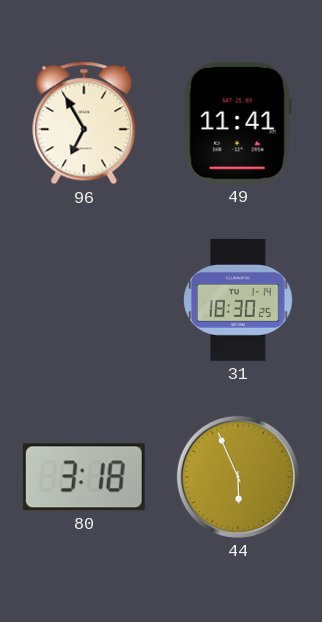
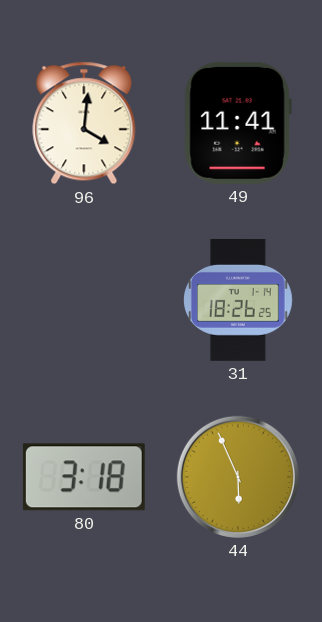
96: 6:55 -> 4:01 (84, 123)
31: 18:30 -> 18:26 (239, 300)
